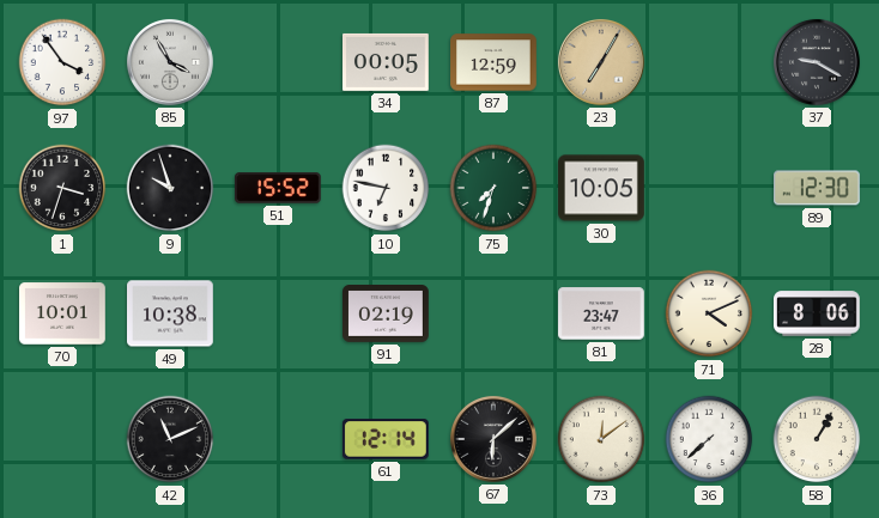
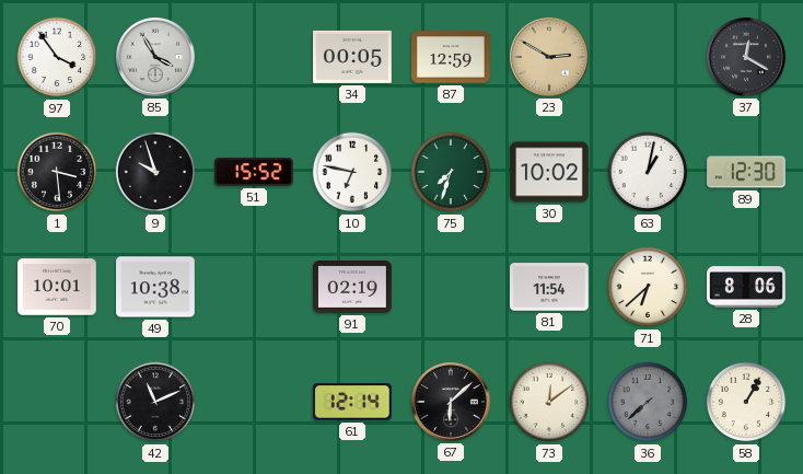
23: 7:05 -> 2:50 (549, 57)
37: 9:20 -> 12:20 (746, 57)
1: 3:33 -> 3:29 (57, 172)
30: 10:05 -> 10:02 (550, 172)
63: none -> 1:02 (648, 172)
81: 23:47 -> 11:54 (550, 287)
71: 4:11 -> 6:38 (648, 287)
36 dial: white -> grey (648, 402)
